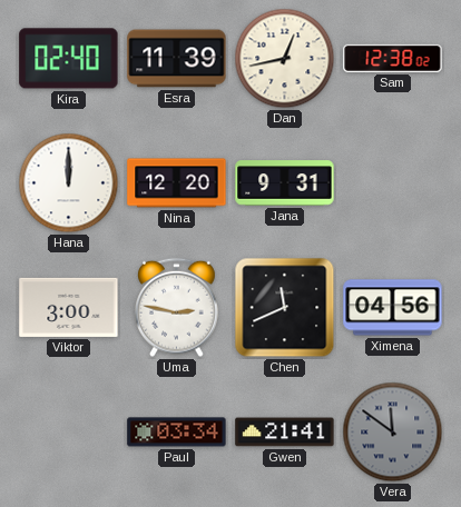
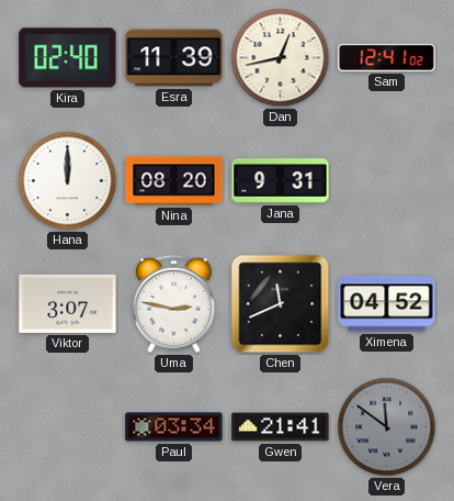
Sam: 12:38 -> 12:41 (387, 57)
Nina: 12:20 -> 08:20 (174, 181)
Viktor: 3:00 -> 3:07 (68, 303)
Ximena: 04:56 -> 04:52 (387, 304)
